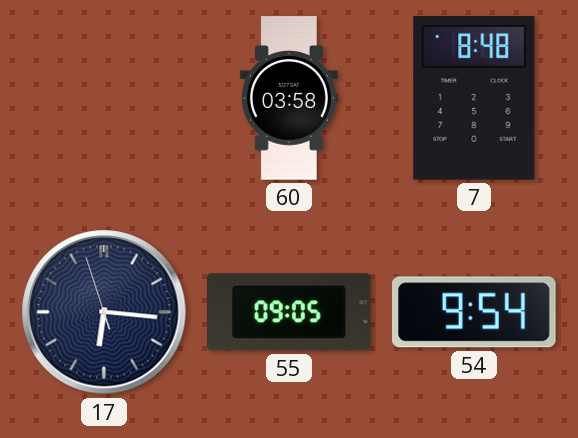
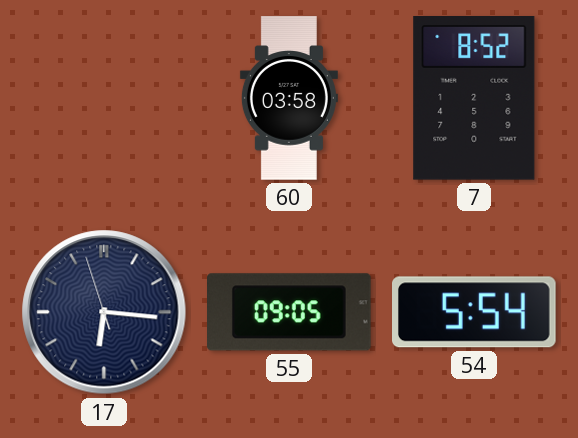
7: 8:48 -> 8:52 (474, 99)
54: 9:54 -> 5:54 (475, 312)
